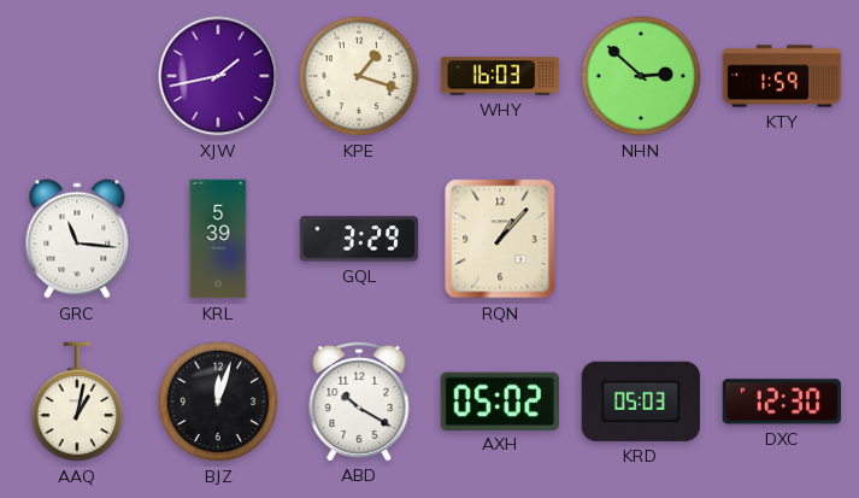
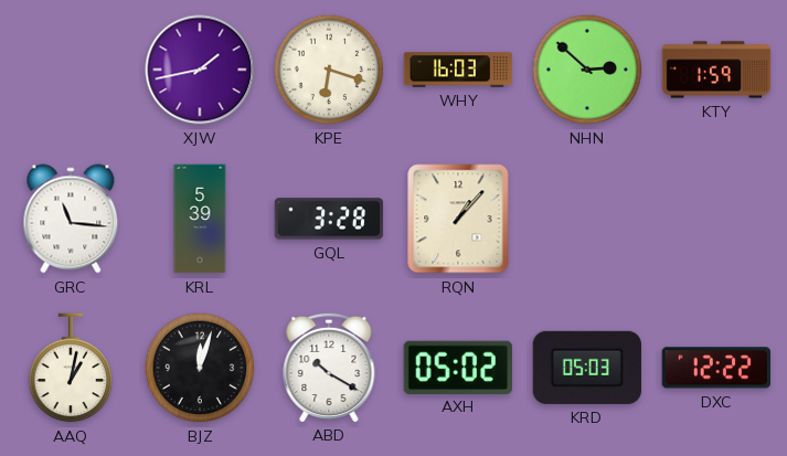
KPE: 1:18 -> 6:18 (329, 70)
GQL: 3:29 -> 3:28 (329, 219)
DXC: 12:30 -> 12:22 (715, 368)
